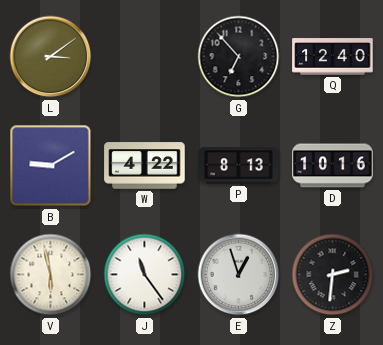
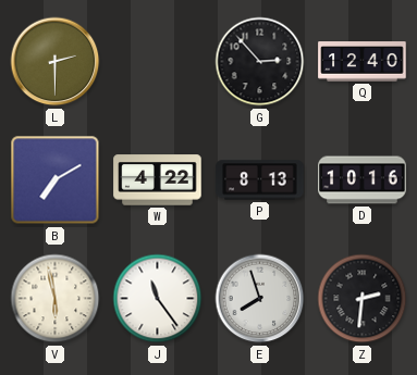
L: 3:09 -> 2:30 (56, 62)
G: 6:53 -> 2:53 (260, 62)
B: 9:10 -> 7:10 (56, 180)
E: 12:57 -> 7:57 (260, 299)
